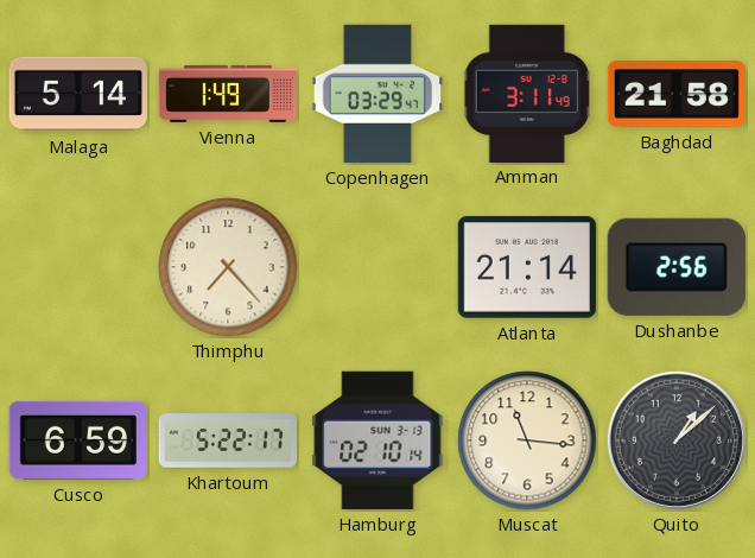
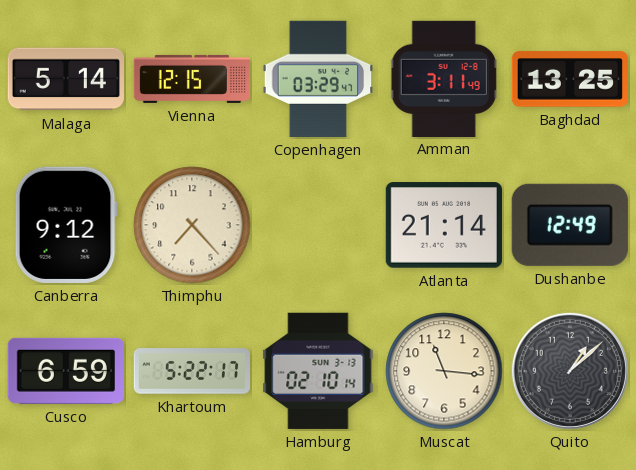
Vienna: 1:49 -> 12:15 (192, 79)
Baghdad: 21:58 -> 13:25 (569, 79)
Canberra: none -> 9:12 (66, 225)
Dushanbe: 2:56 -> 12:49 (570, 225)
